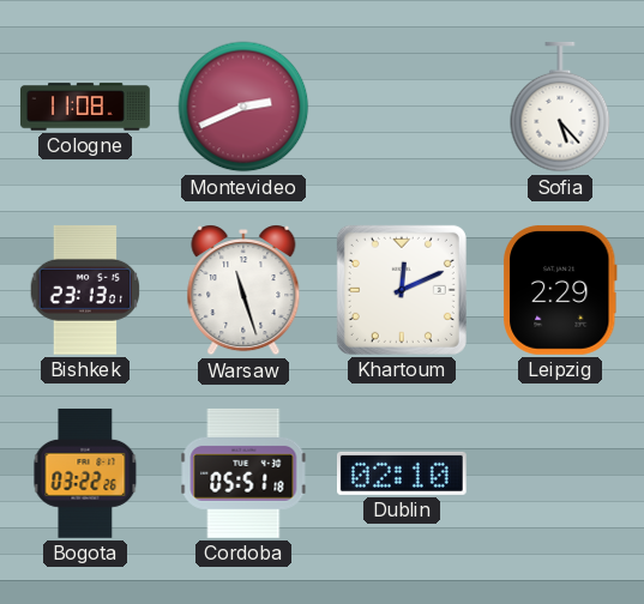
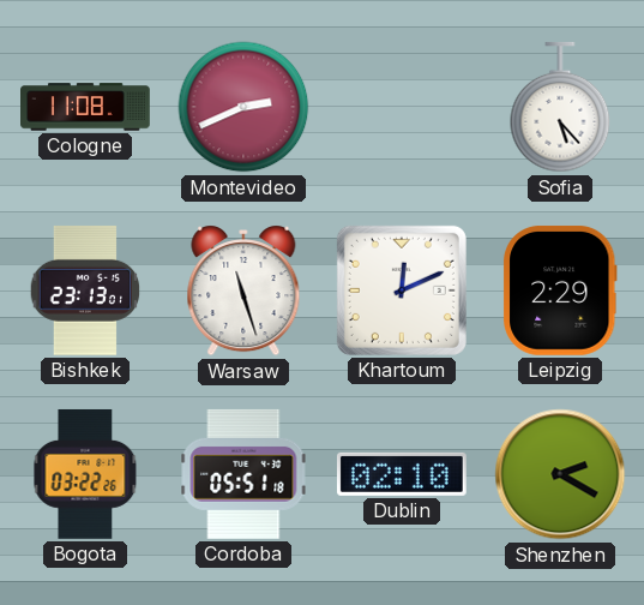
Shenzhen: none -> 2:20 (560, 474)
